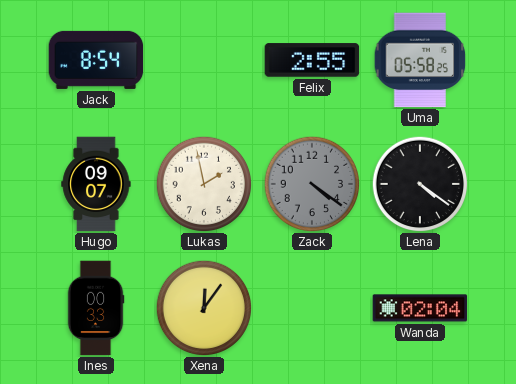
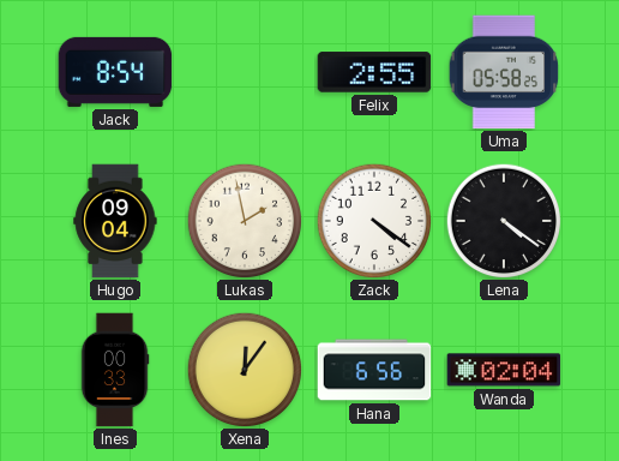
Hugo: 09:07 -> 09:04 (115, 221)
Zack dial: grey -> white (374, 221)
Hana: none -> 6:56 (374, 370)
